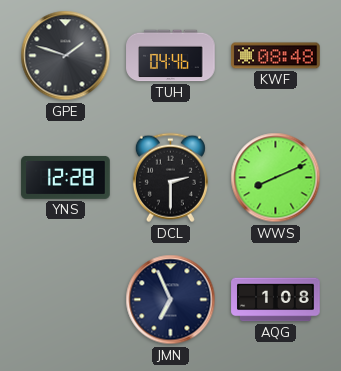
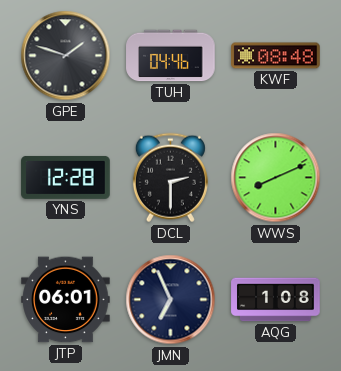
JTP: none -> 06:01 (66, 300)
